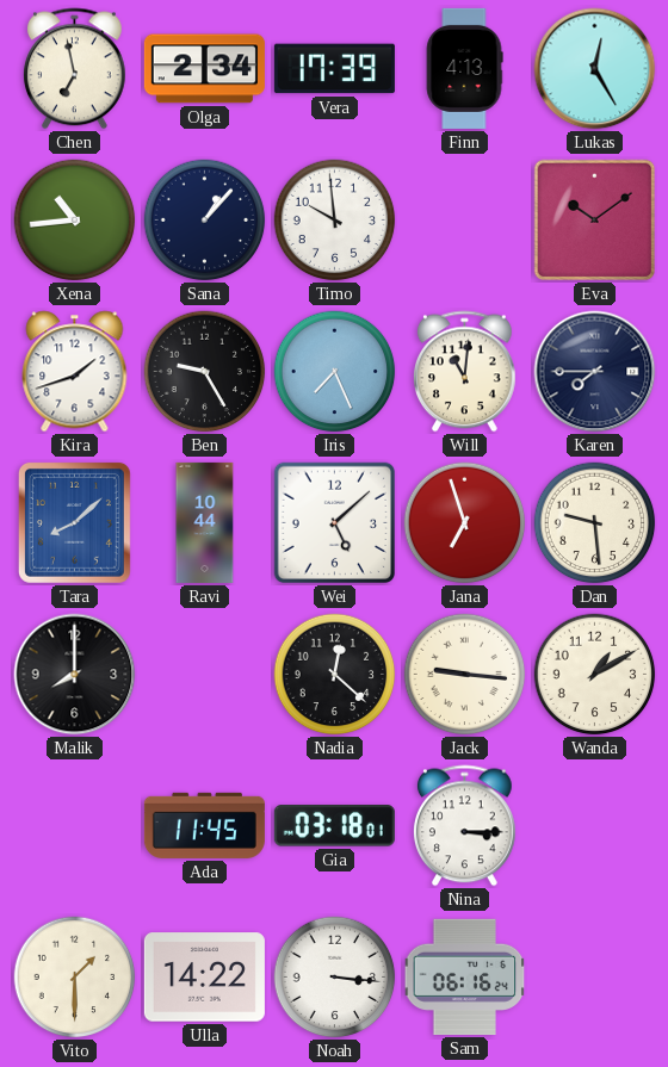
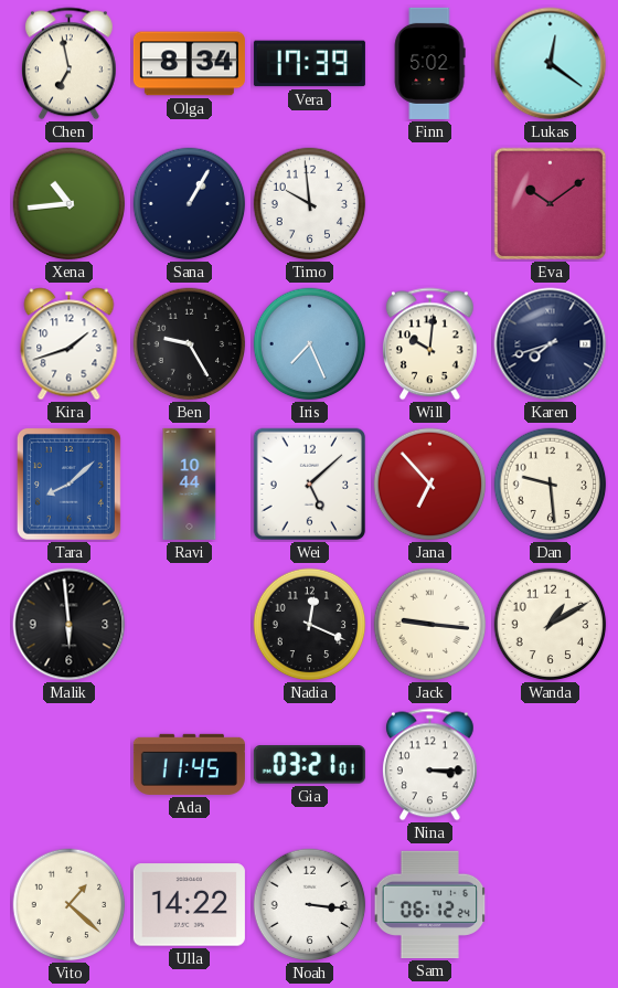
Olga: 2:34 -> 8:34 (189, 64)
Finn: 4:13 -> 5:02 (429, 63)
Lukas: 12:25 -> 12:21 (551, 64)
Sana: 1:07 -> 1:05 (190, 204)
Will: 11:01 -> 10:01 (429, 344)
Karen: 7:45 -> 7:42 (551, 344)
Jana: 6:57 -> 6:53 (430, 485)
Malik: 8:00 -> 5:59 (70, 625)
Nadia: 12:22 -> 12:19 (310, 625)
Gia: 03:18 -> 03:21 (309, 765)
Vito: 1:30 -> 1:22 (70, 905)
Sam: 06:16 -> 06:12 (430, 904)
